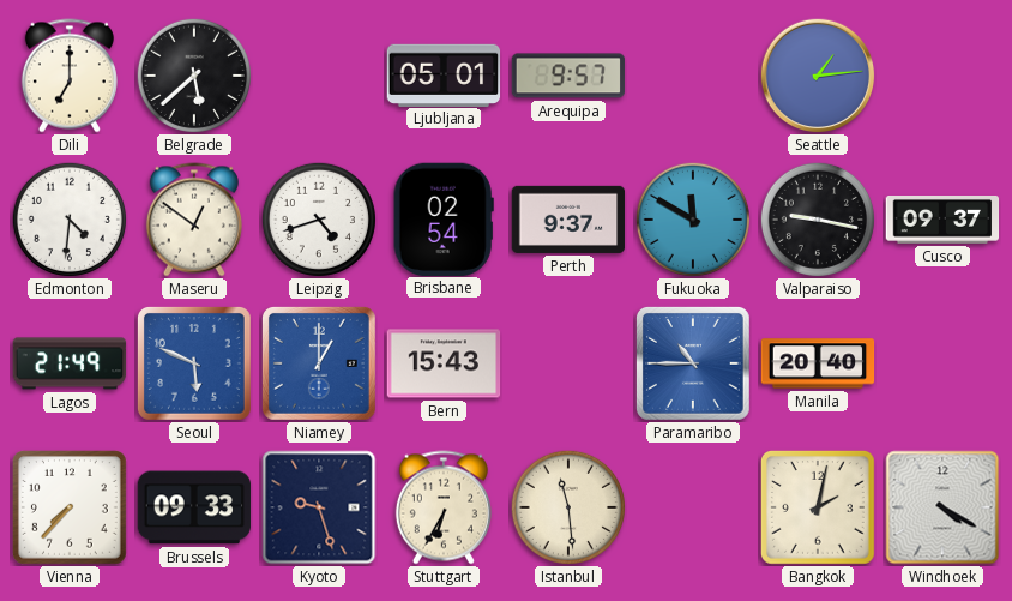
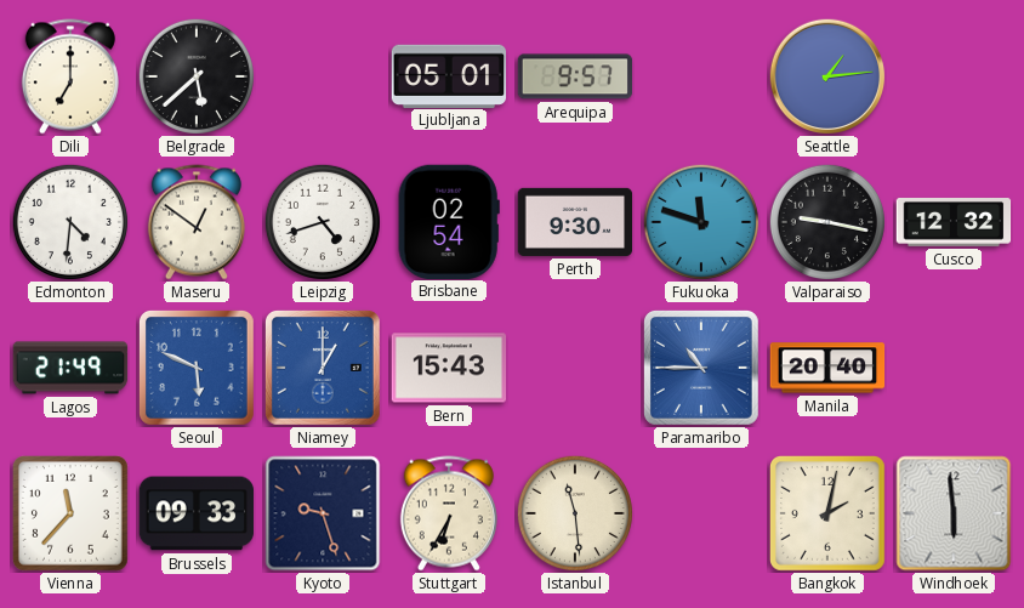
Perth: 9:37 -> 9:30 (575, 222)
Fukuoka: 11:50 -> 11:48 (701, 222)
Cusco: 09:37 -> 12:32 (954, 223)
Vienna: 7:37 -> 11:37 (72, 515)
Windhoek: 4:20 -> 5:59 (954, 513)
